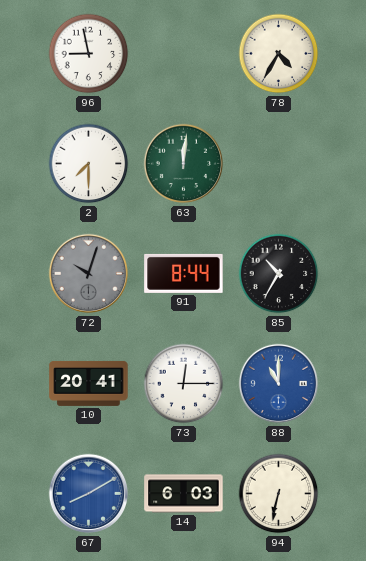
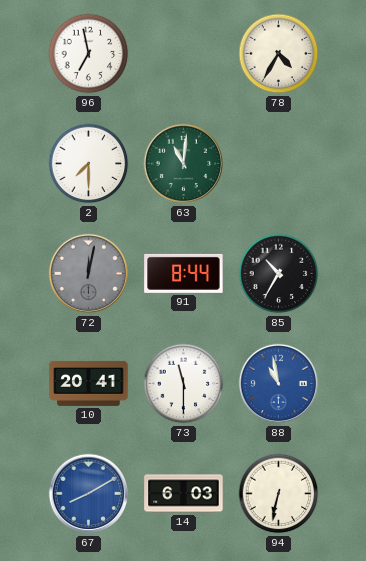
96: 8:58 -> 6:58 (89, 54)
63: 12:01 -> 11:01 (184, 164)
72: 10:03 -> 12:02 (89, 274)
73: 12:15 -> 11:30 (184, 384)
88: 11:00 -> 10:58 (279, 384)
